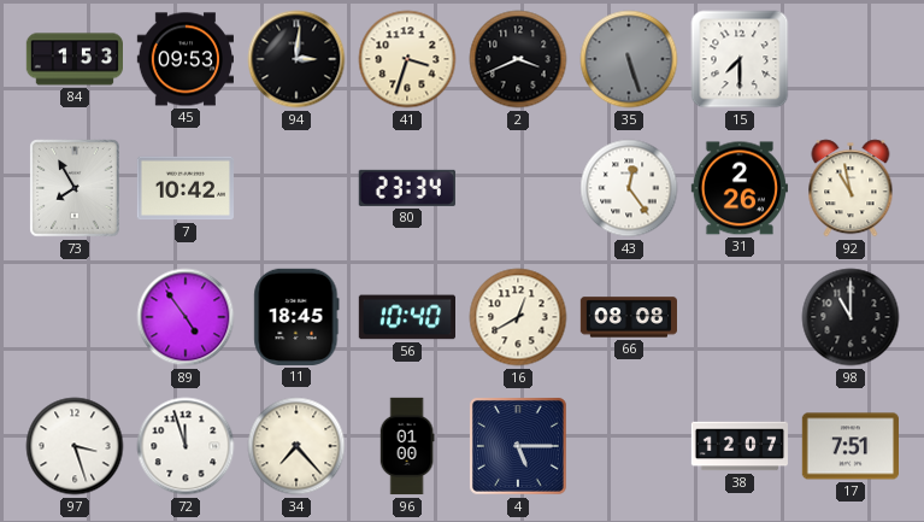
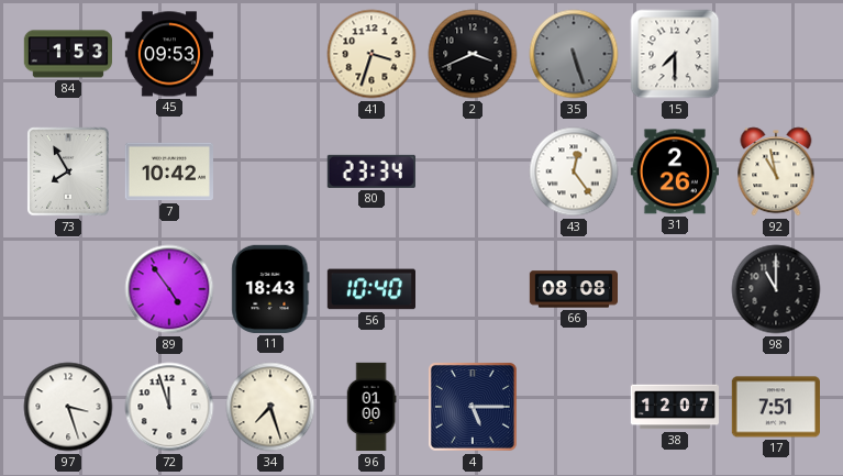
94: 3:01 -> none (296, 59)
11: 18:45 -> 18:43 (270, 289)
16: 12:40 -> none (518, 317)
34: 7:23 -> 7:27 (270, 407)
